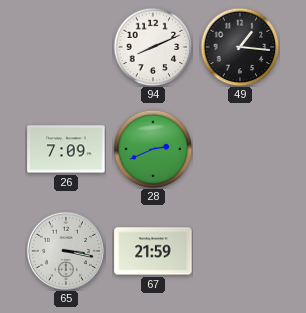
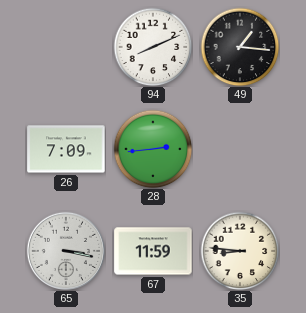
28: 2:41 -> 2:44 (153, 149)
67: 21:59 -> 11:59 (153, 251)
35: none -> 8:46 (240, 251)
